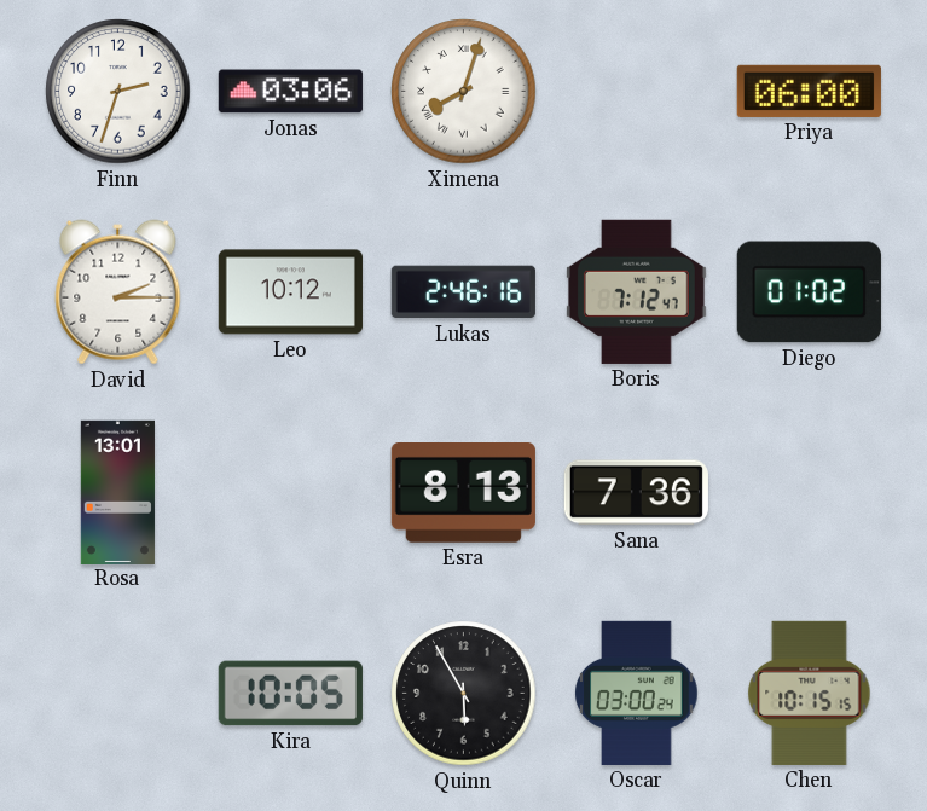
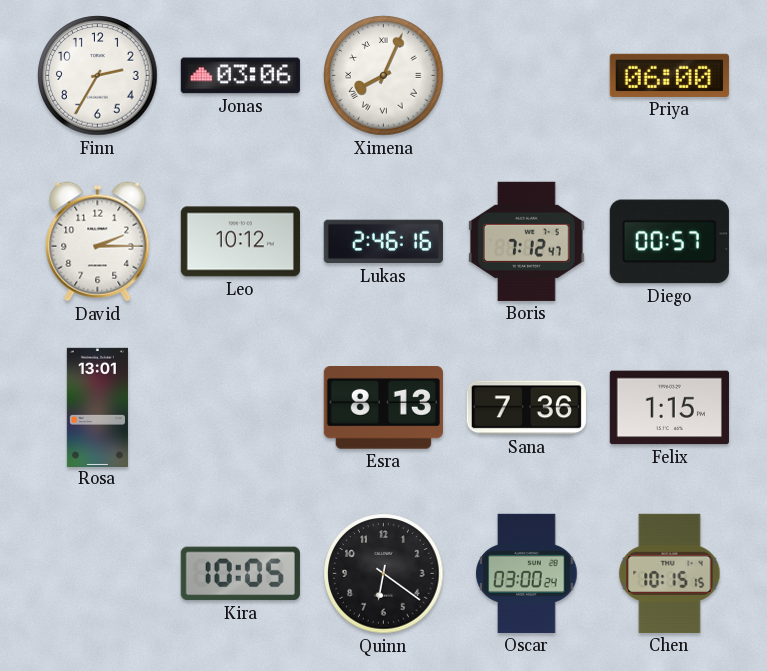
Finn: 2:33 -> 2:35 (98, 76)
Ximena: 8:03 -> 8:04 (384, 76)
Diego: 01:02 -> 00:57 (669, 242)
Felix: none -> 1:15 (669, 408)
Quinn: 5:55 -> 6:21 (384, 574)
